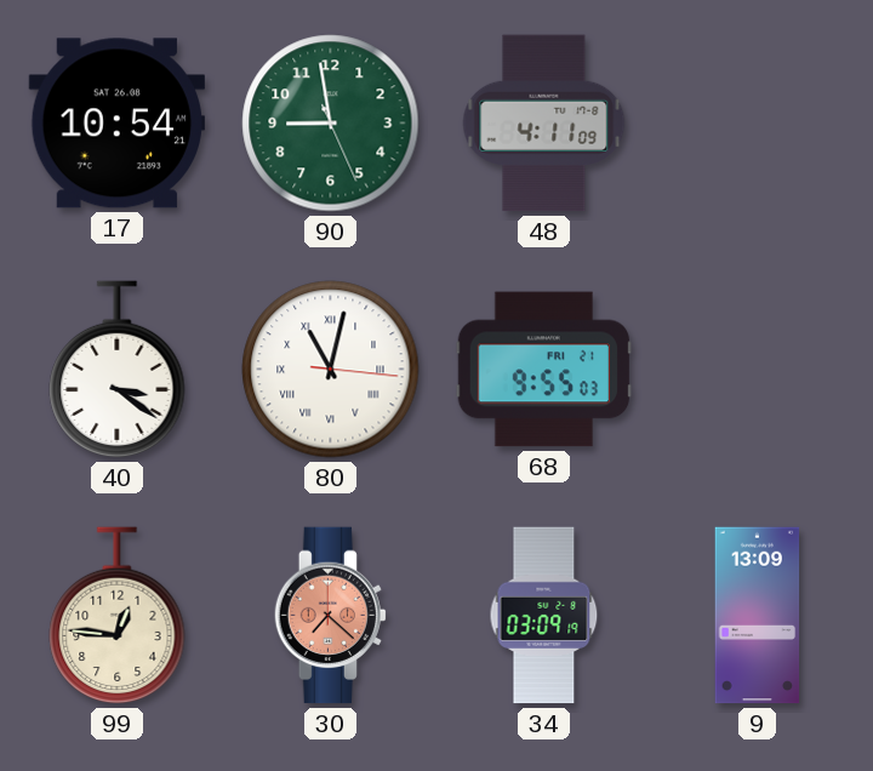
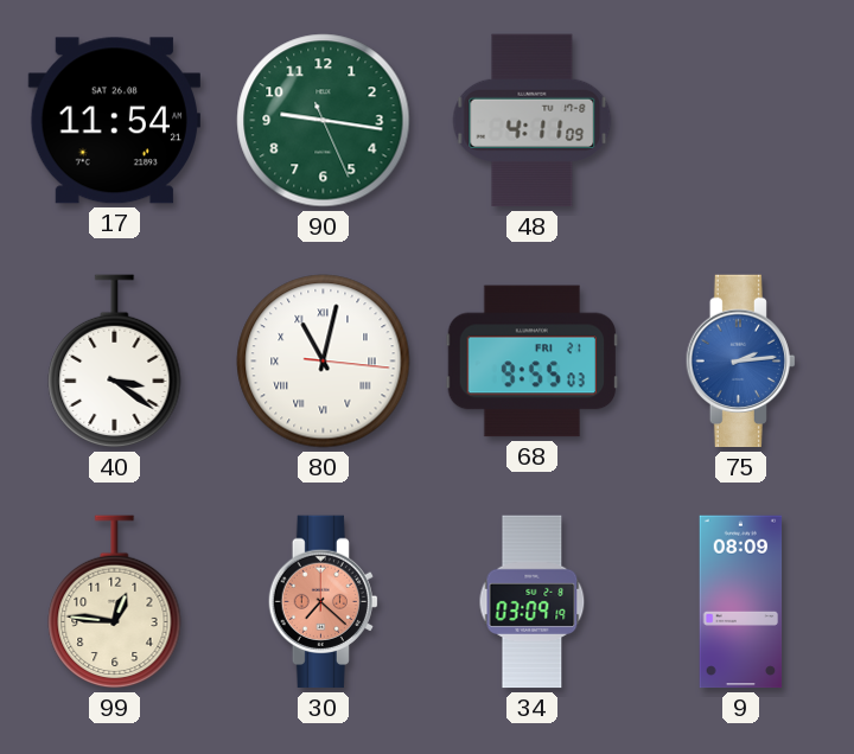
17: 10:54 -> 11:54 (114, 121)
90: 8:58 -> 9:16 (324, 121)
75: none -> 2:14 (740, 362)
9: 13:09 -> 08:09 (741, 602)
